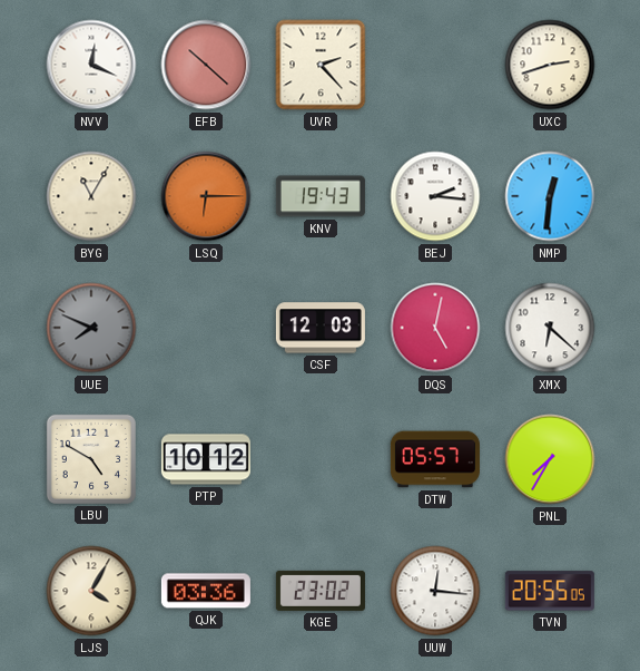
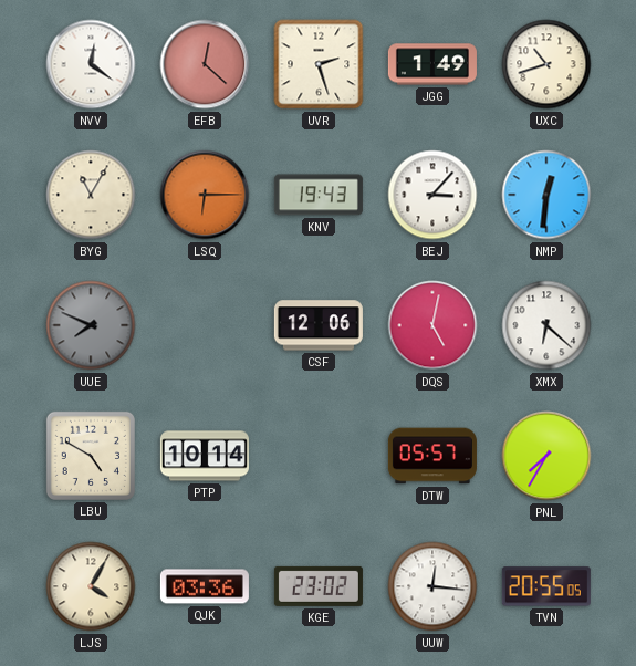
NVV: 12:19 -> 12:21 (91, 64)
EFB: 10:22 -> 12:22 (205, 64)
UVR: 2:23 -> 2:27 (319, 64)
JGG: none -> 1:49 (432, 64)
UXC: 2:42 -> 10:42 (546, 64)
BEJ: 2:16 -> 3:07 (432, 195)
CSF: 12:03 -> 12:06 (319, 325)
PTP: 10:12 -> 10:14 (205, 456)
